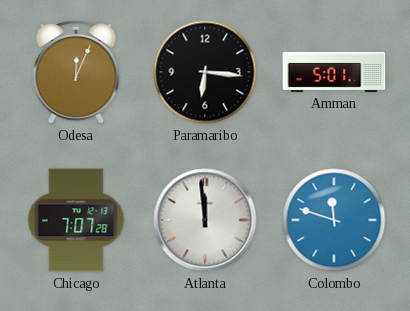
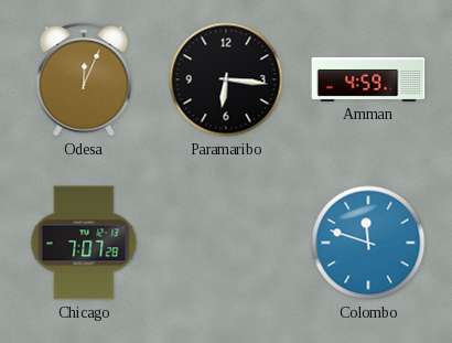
Amman: 5:01 -> 4:59 (368, 79)
Atlanta: 11:59 -> none (205, 220)
